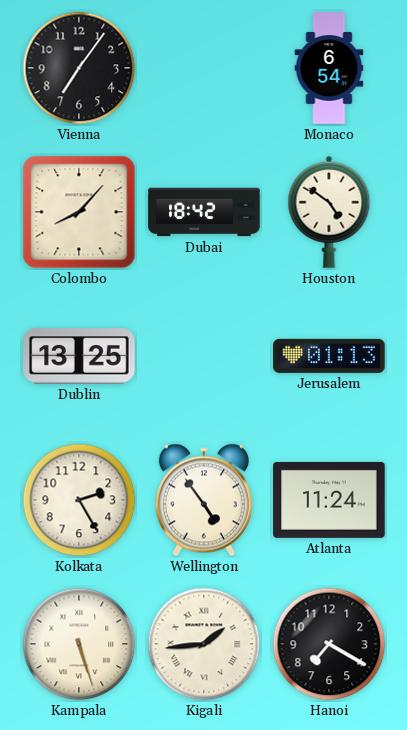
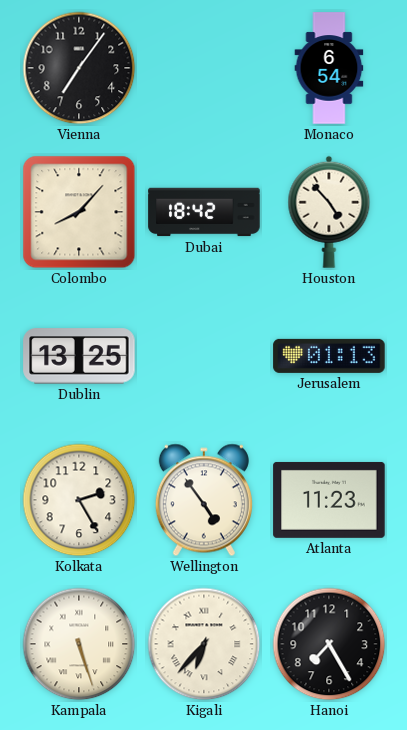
Houston: 4:51 -> 4:53 (329, 212)
Atlanta: 11:24 -> 11:23 (329, 500)
Kigali: 1:44 -> 6:37 (204, 644)
Hanoi: 7:20 -> 7:25 (329, 644)
